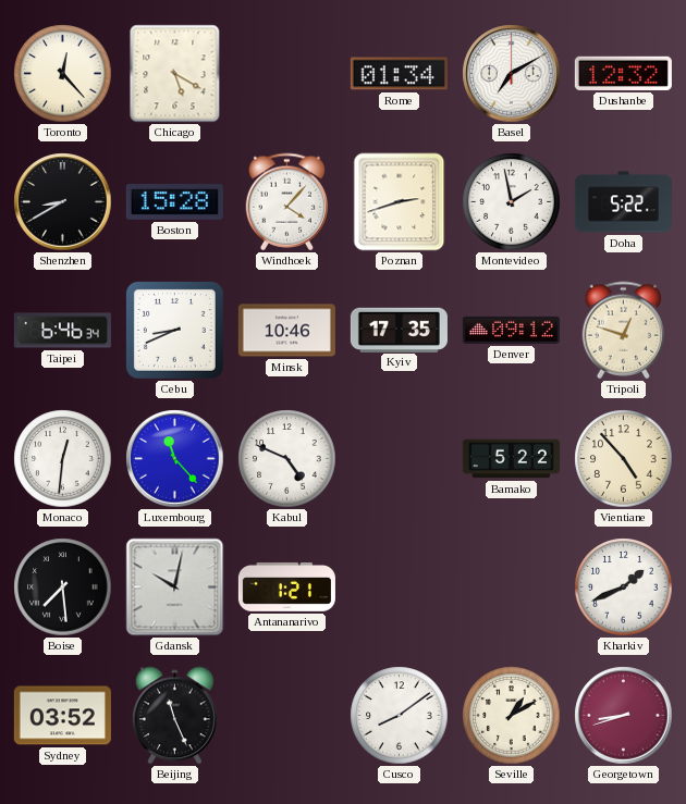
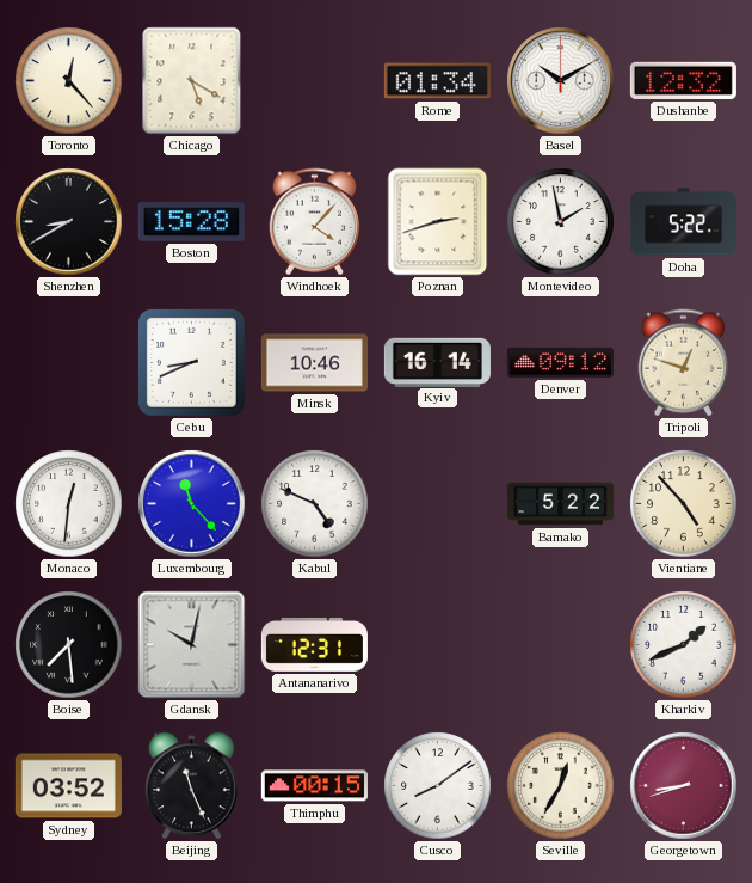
Basel: 7:10 -> 10:10 (561, 81)
Taipei: 6:46 -> none (62, 331)
Kyiv: 17:35 -> 16:14 (437, 362)
Antananarivo: 1:21 -> 12:31 (314, 644)
Thimphu: none -> 00:15 (314, 786)
Seville: 1:10 -> 12:35 (561, 786)
